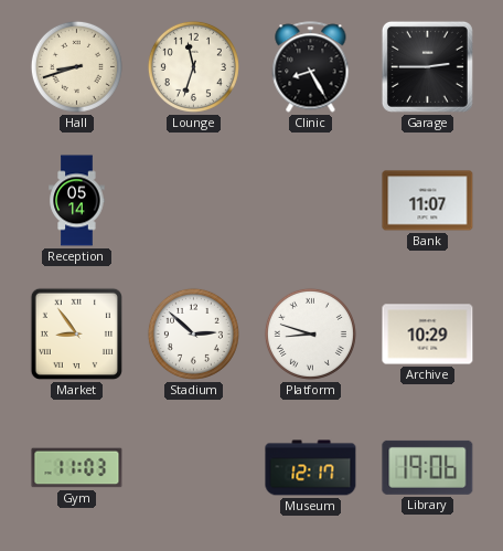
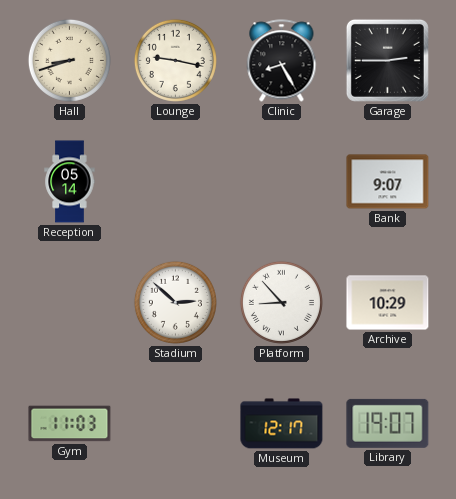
Lounge: 11:33 -> 9:17 (175, 60)
Bank: 11:07 -> 9:07 (388, 182)
Market: 8:54 -> none (76, 333)
Platform: 8:48 -> 8:53 (281, 302)
Library: 19:06 -> 19:07 (388, 423)
